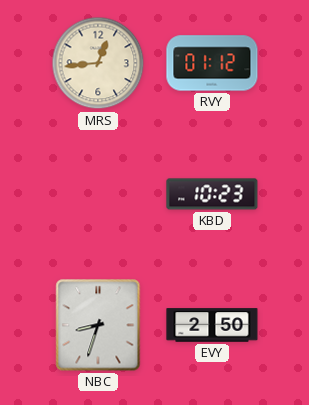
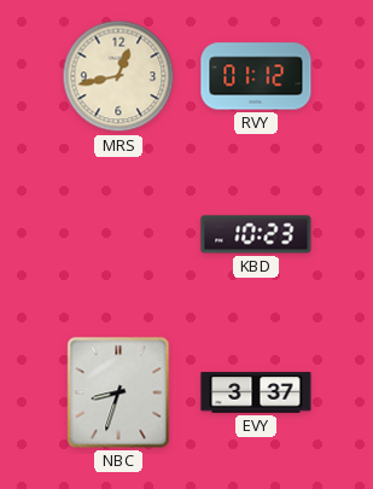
MRS: 12:44 -> 12:43 (118, 76)
EVY: 2:50 -> 3:37 (256, 392)
